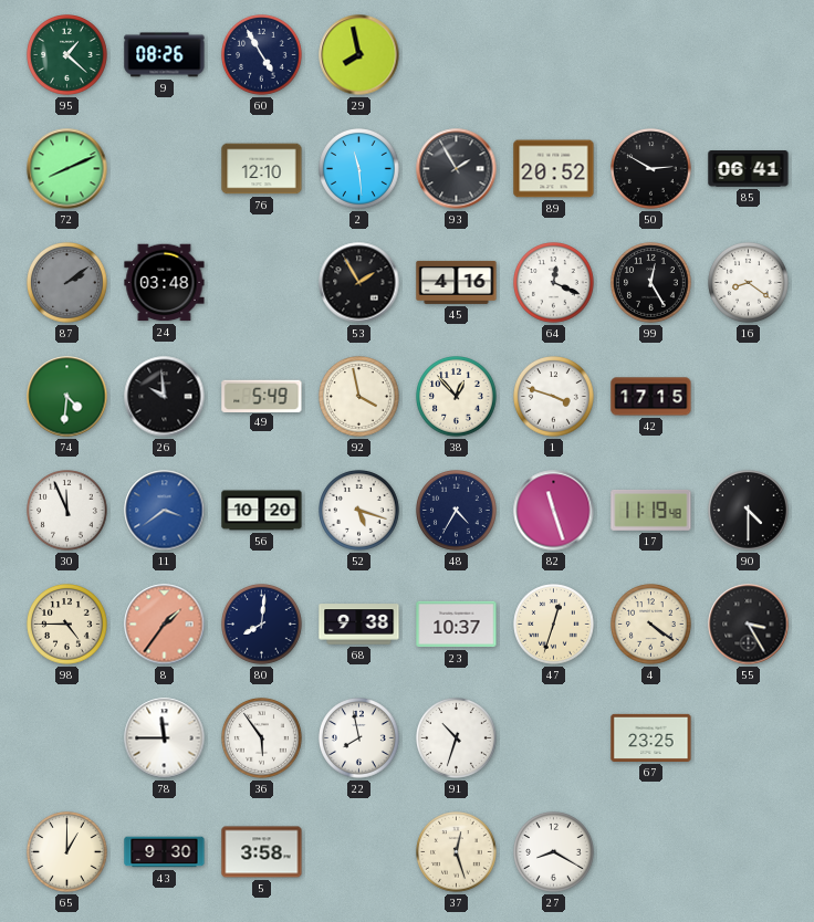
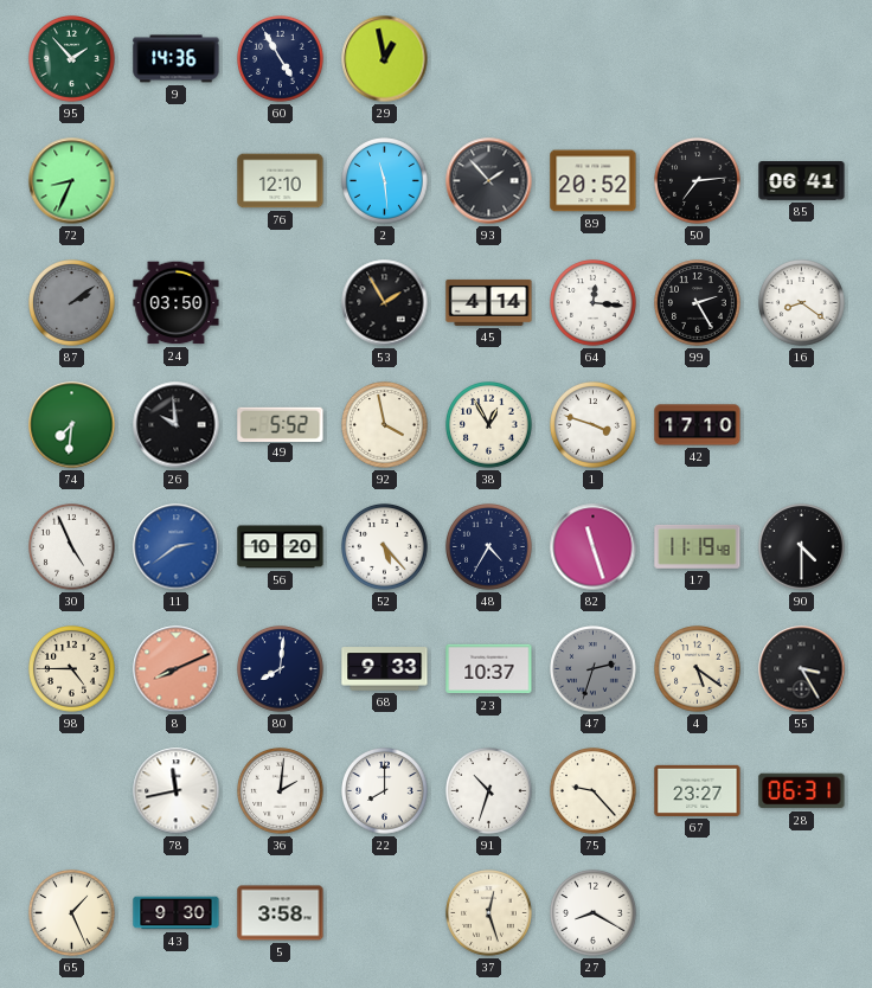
95: 1:22 -> 1:53 (72, 59)
9: 08:26 -> 14:36 (177, 59)
29: 7:58 -> 12:58 (385, 59)
72: 8:11 -> 8:34 (72, 181)
93: 1:55 -> 1:53 (489, 181)
50: 2:50 -> 7:14 (698, 181)
24: 03:48 -> 03:50 (177, 303)
45: 4:16 -> 4:14 (489, 302)
64: 12:19 -> 12:16 (594, 303)
99: 12:25 -> 2:25 (698, 303)
74: 4:31 -> 7:31 (72, 425)
49: 5:49 -> 5:52 (281, 424)
38: 12:53 -> 12:55 (489, 425)
42: 17:15 -> 17:10 (698, 425)
30: 11:56 -> 4:56 (72, 547)
11: 3:39 -> 2:39 (177, 547)
52: 5:18 -> 5:23 (385, 547)
8: 1:36 -> 8:11 (177, 669)
68: 9:38 -> 9:33 (385, 669)
47: 12:33 -> 2:33 (594, 669)
47 dial: cream -> grey (594, 669)
4: 4:21 -> 5:21 (698, 669)
78: 11:45 -> 11:43 (177, 791)
36: 5:54 -> 2:01 (281, 791)
22: 7:58 -> 8:00 (385, 791)
75: none -> 9:23 (594, 791)
67: 23:25 -> 23:27 (698, 790)
28: none -> 06:31 (802, 791)
65: 1:00 -> 1:26 (72, 913)
